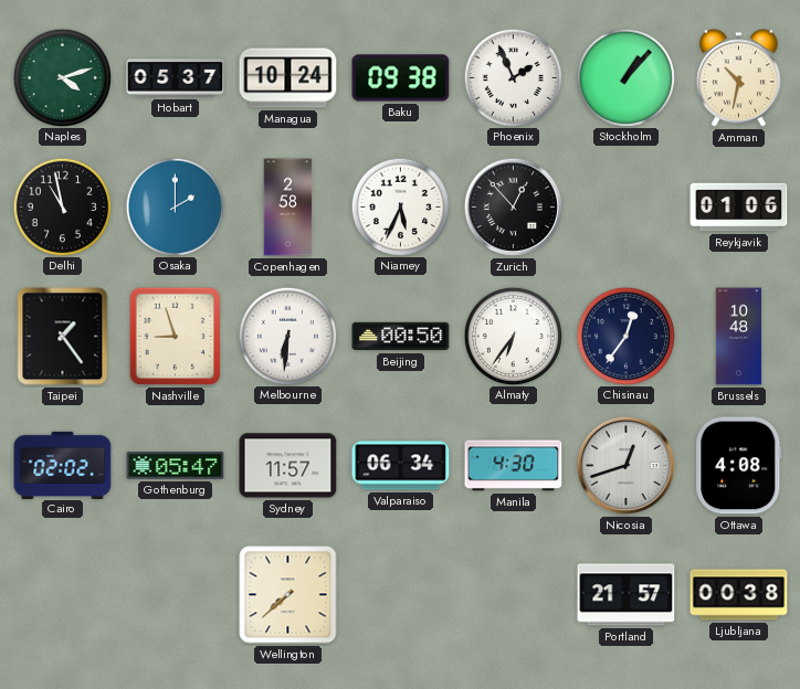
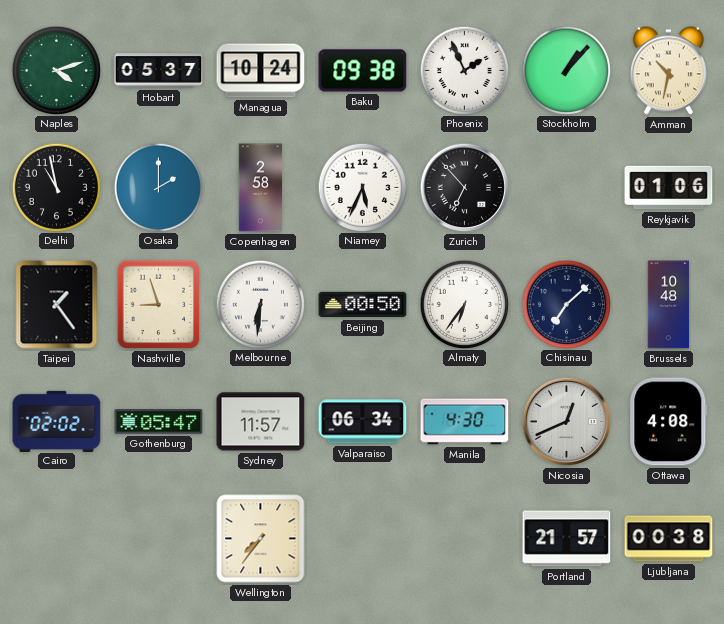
Zurich: 12:53 -> 6:53 (464, 187)
Chisinau: 12:36 -> 7:08 (566, 304)
Nicosia: 12:42 -> 12:41 (566, 421)
Wellington: 7:38 -> 7:36 (261, 539)
